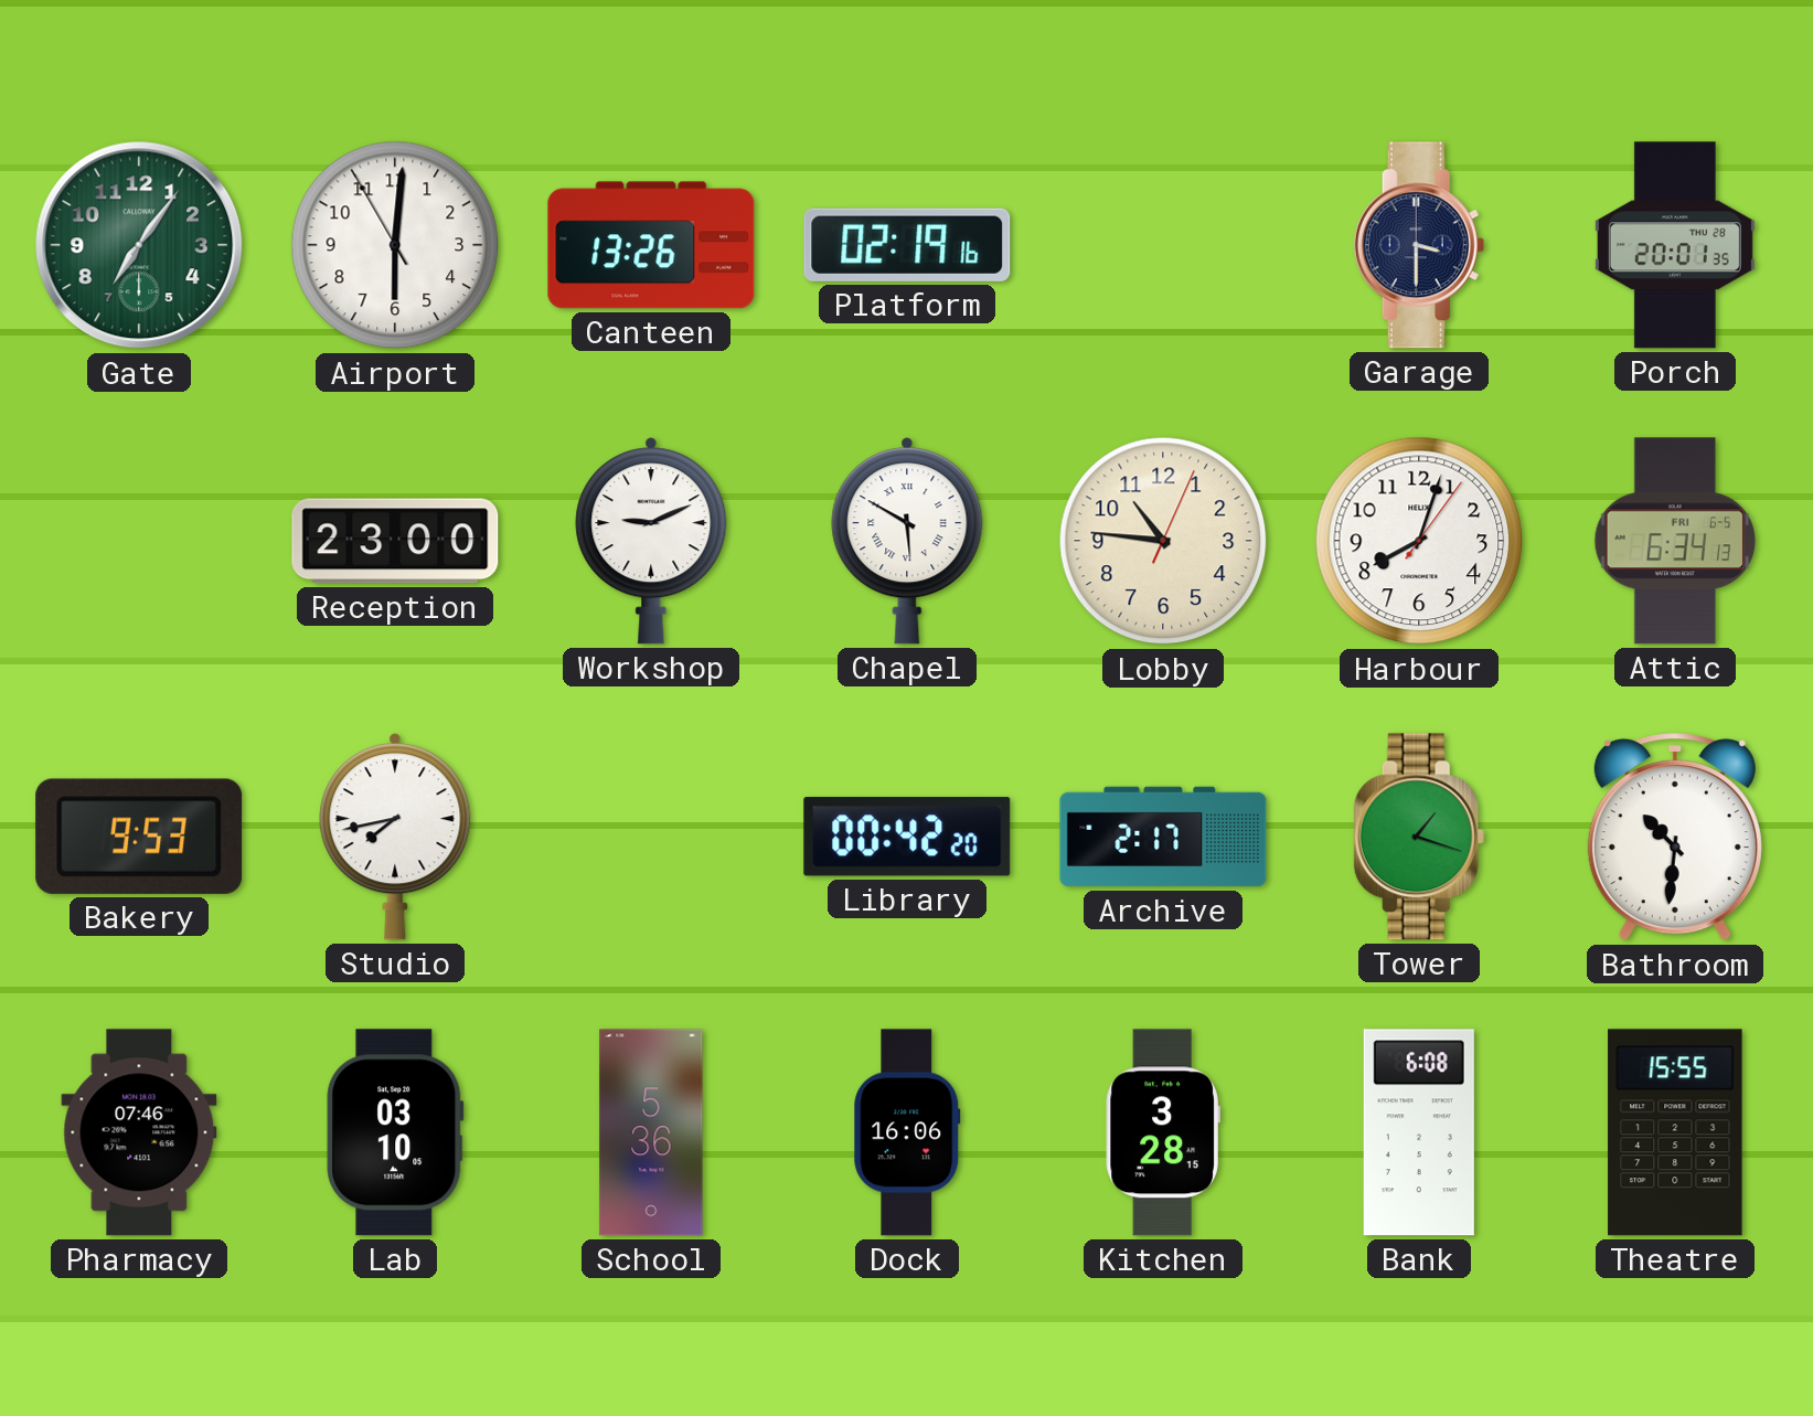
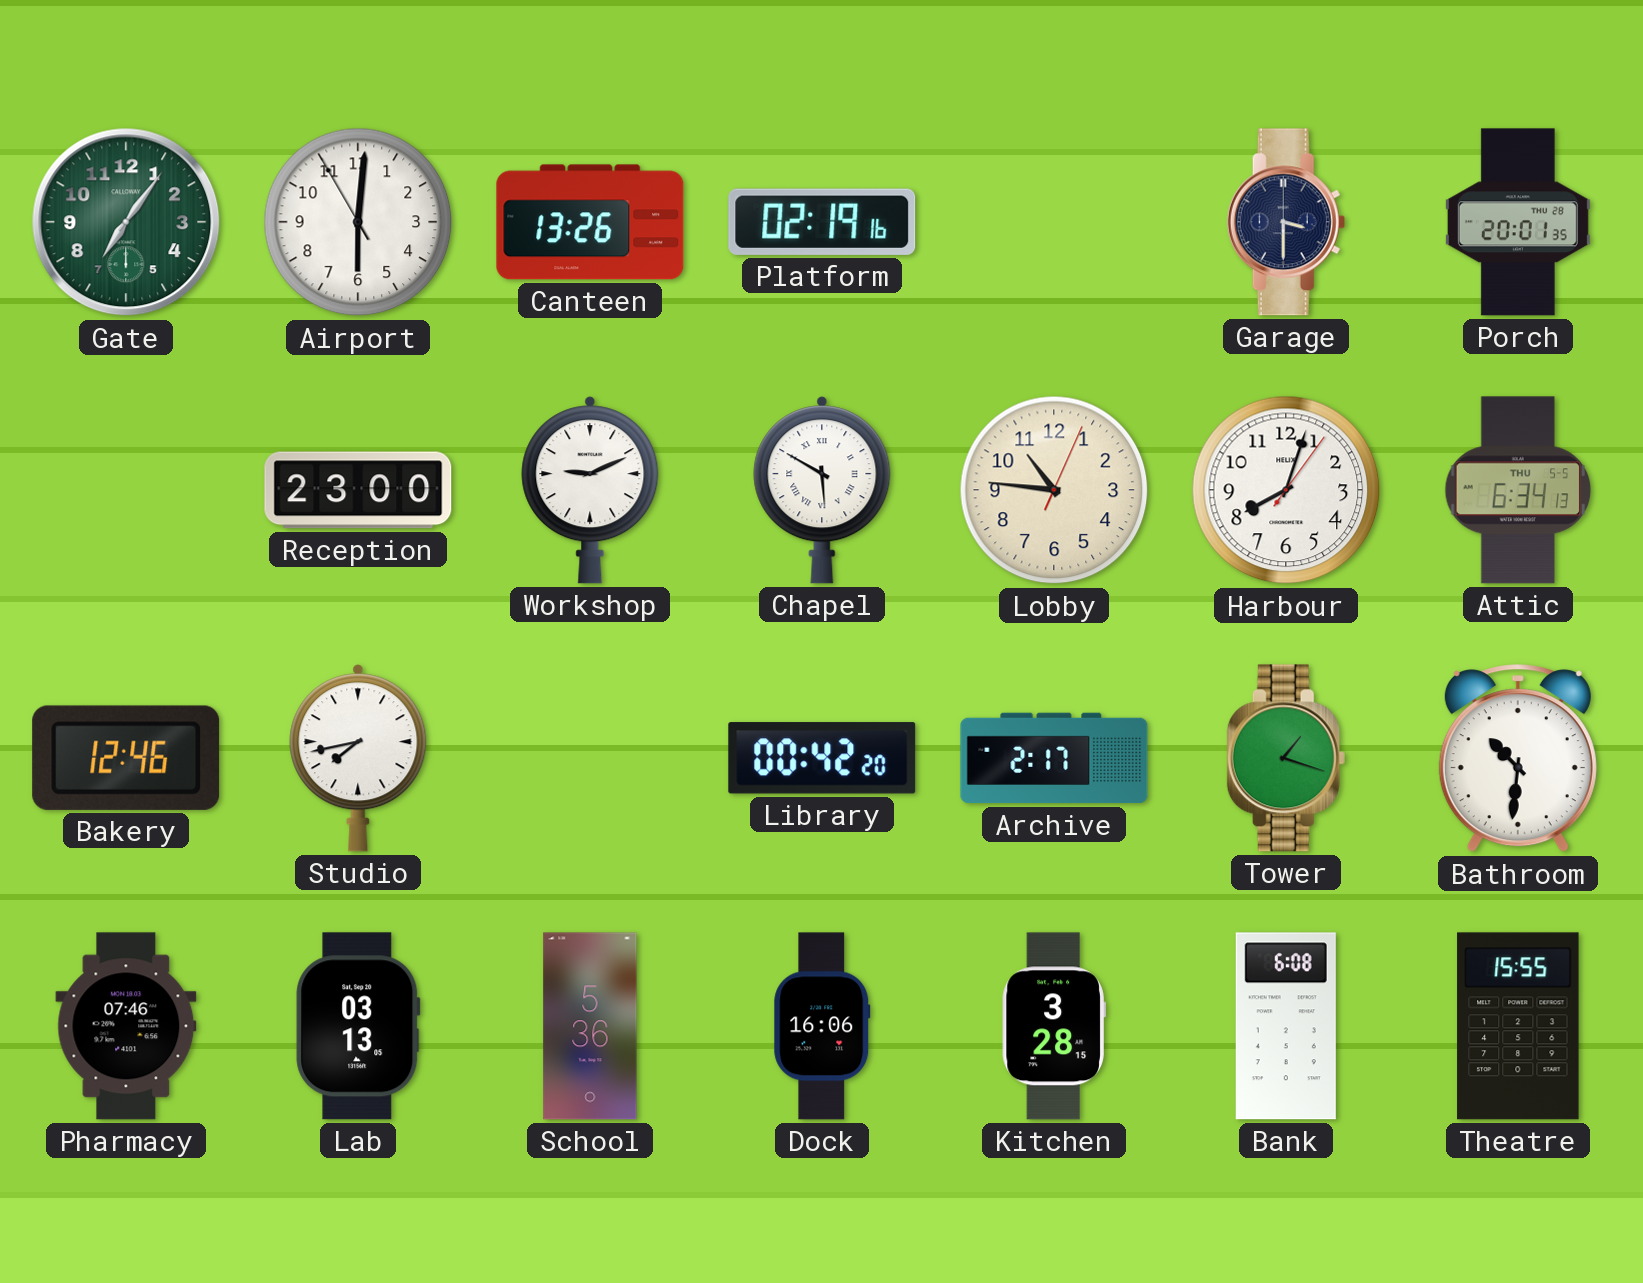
Attic date: FRI 6-5 -> THU 5-5 (1518, 490)
Bakery: 9:53 -> 12:46 (126, 758)
Lab: 03:10 -> 03:13 (358, 1026)
